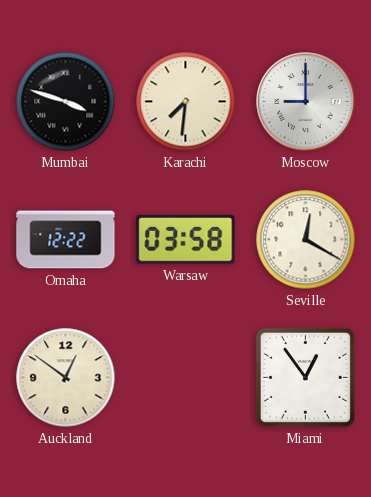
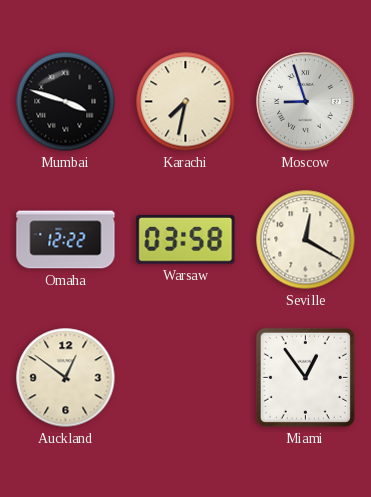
Karachi: 7:31 -> 7:32 (186, 102)
Moscow: 9:00 -> 8:57 (306, 102)
